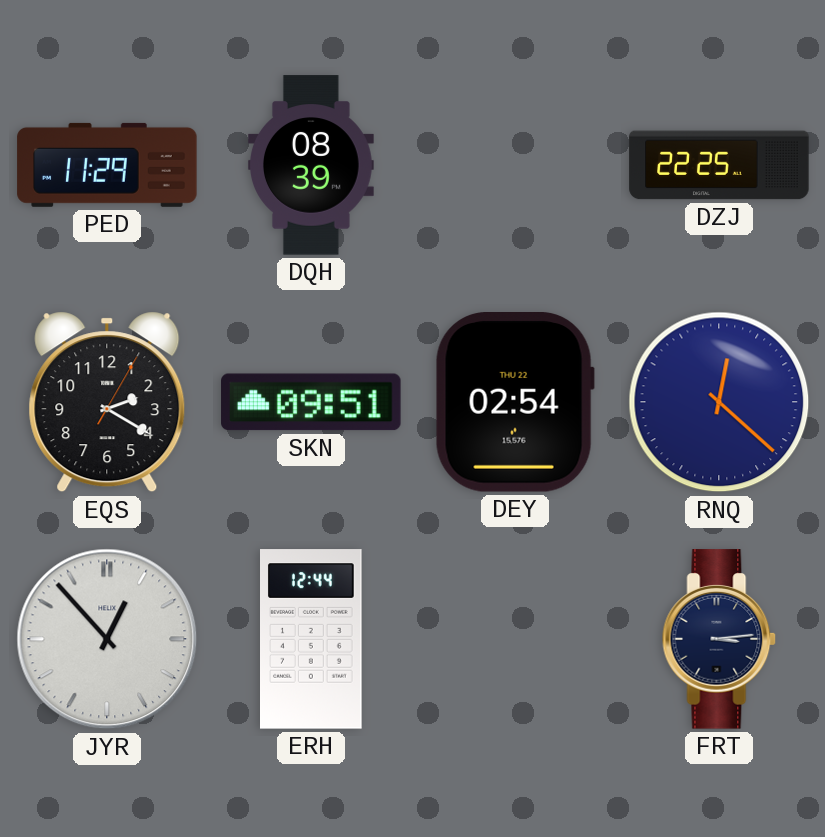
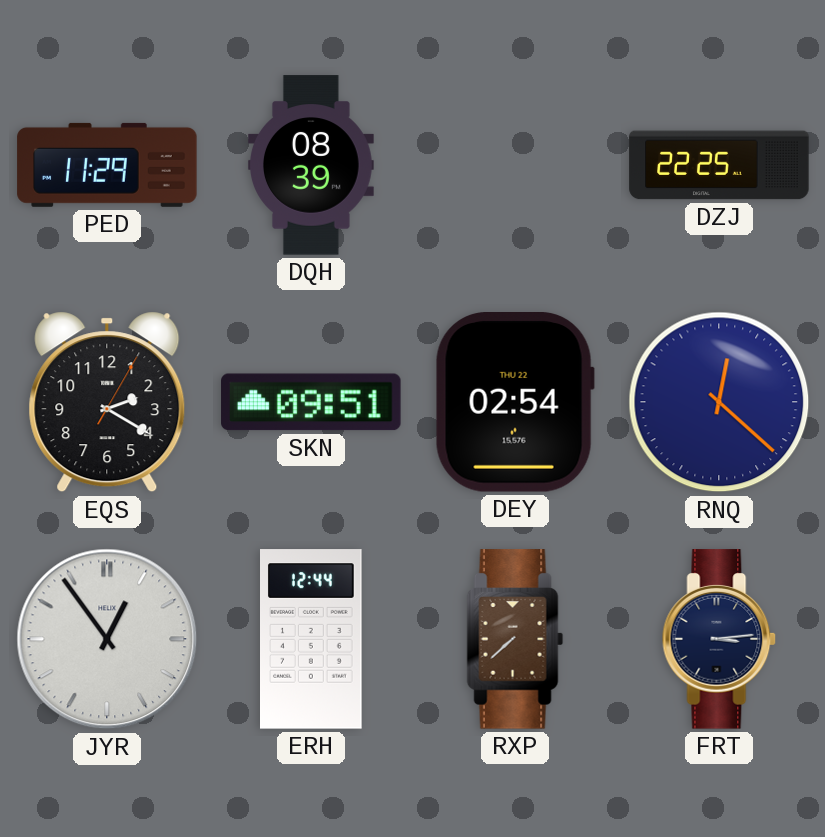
JYR: 12:53 -> 12:54 (107, 639)
RXP: none -> 7:38 (515, 639)
